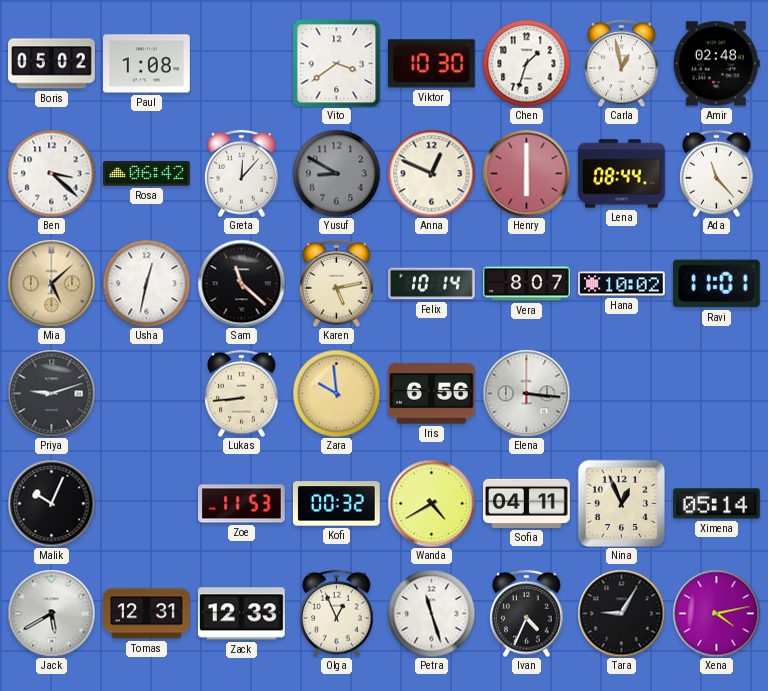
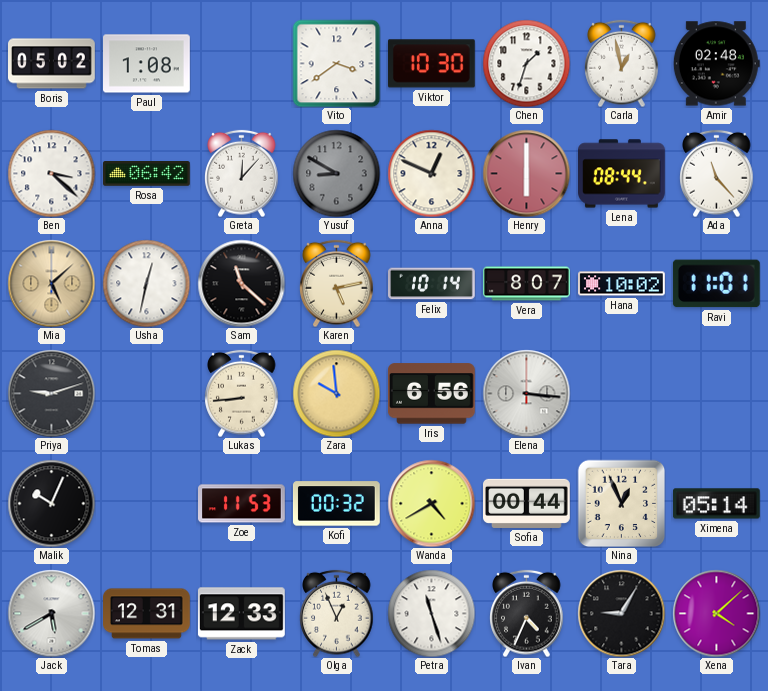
Sofia: 04:11 -> 00:44 (527, 503)
Xena: 4:13 -> 4:08 (716, 613)
